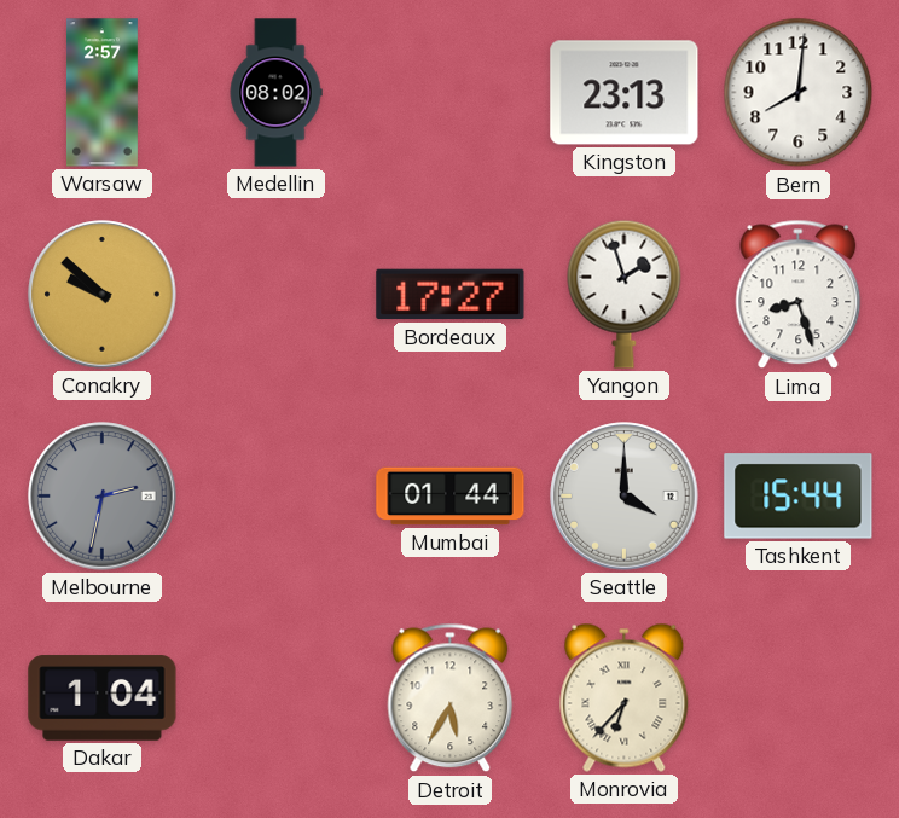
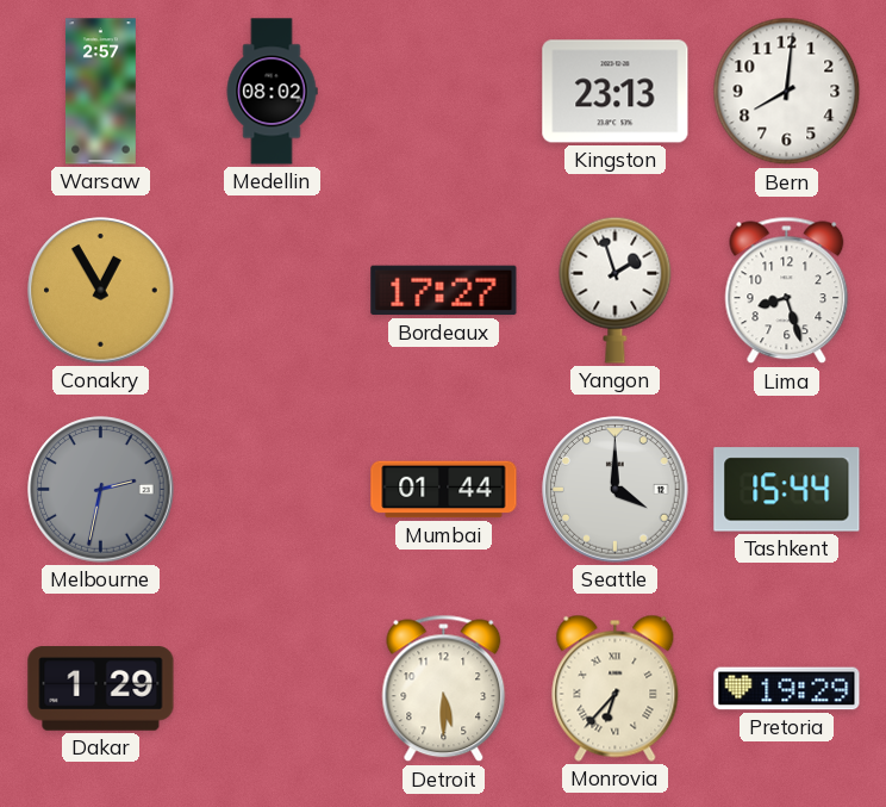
Conakry: 9:52 -> 12:55 (101, 291)
Dakar: 1:04 -> 1:29 (101, 689)
Detroit: 5:35 -> 5:30 (444, 689)
Pretoria: none -> 19:29 (787, 689)
